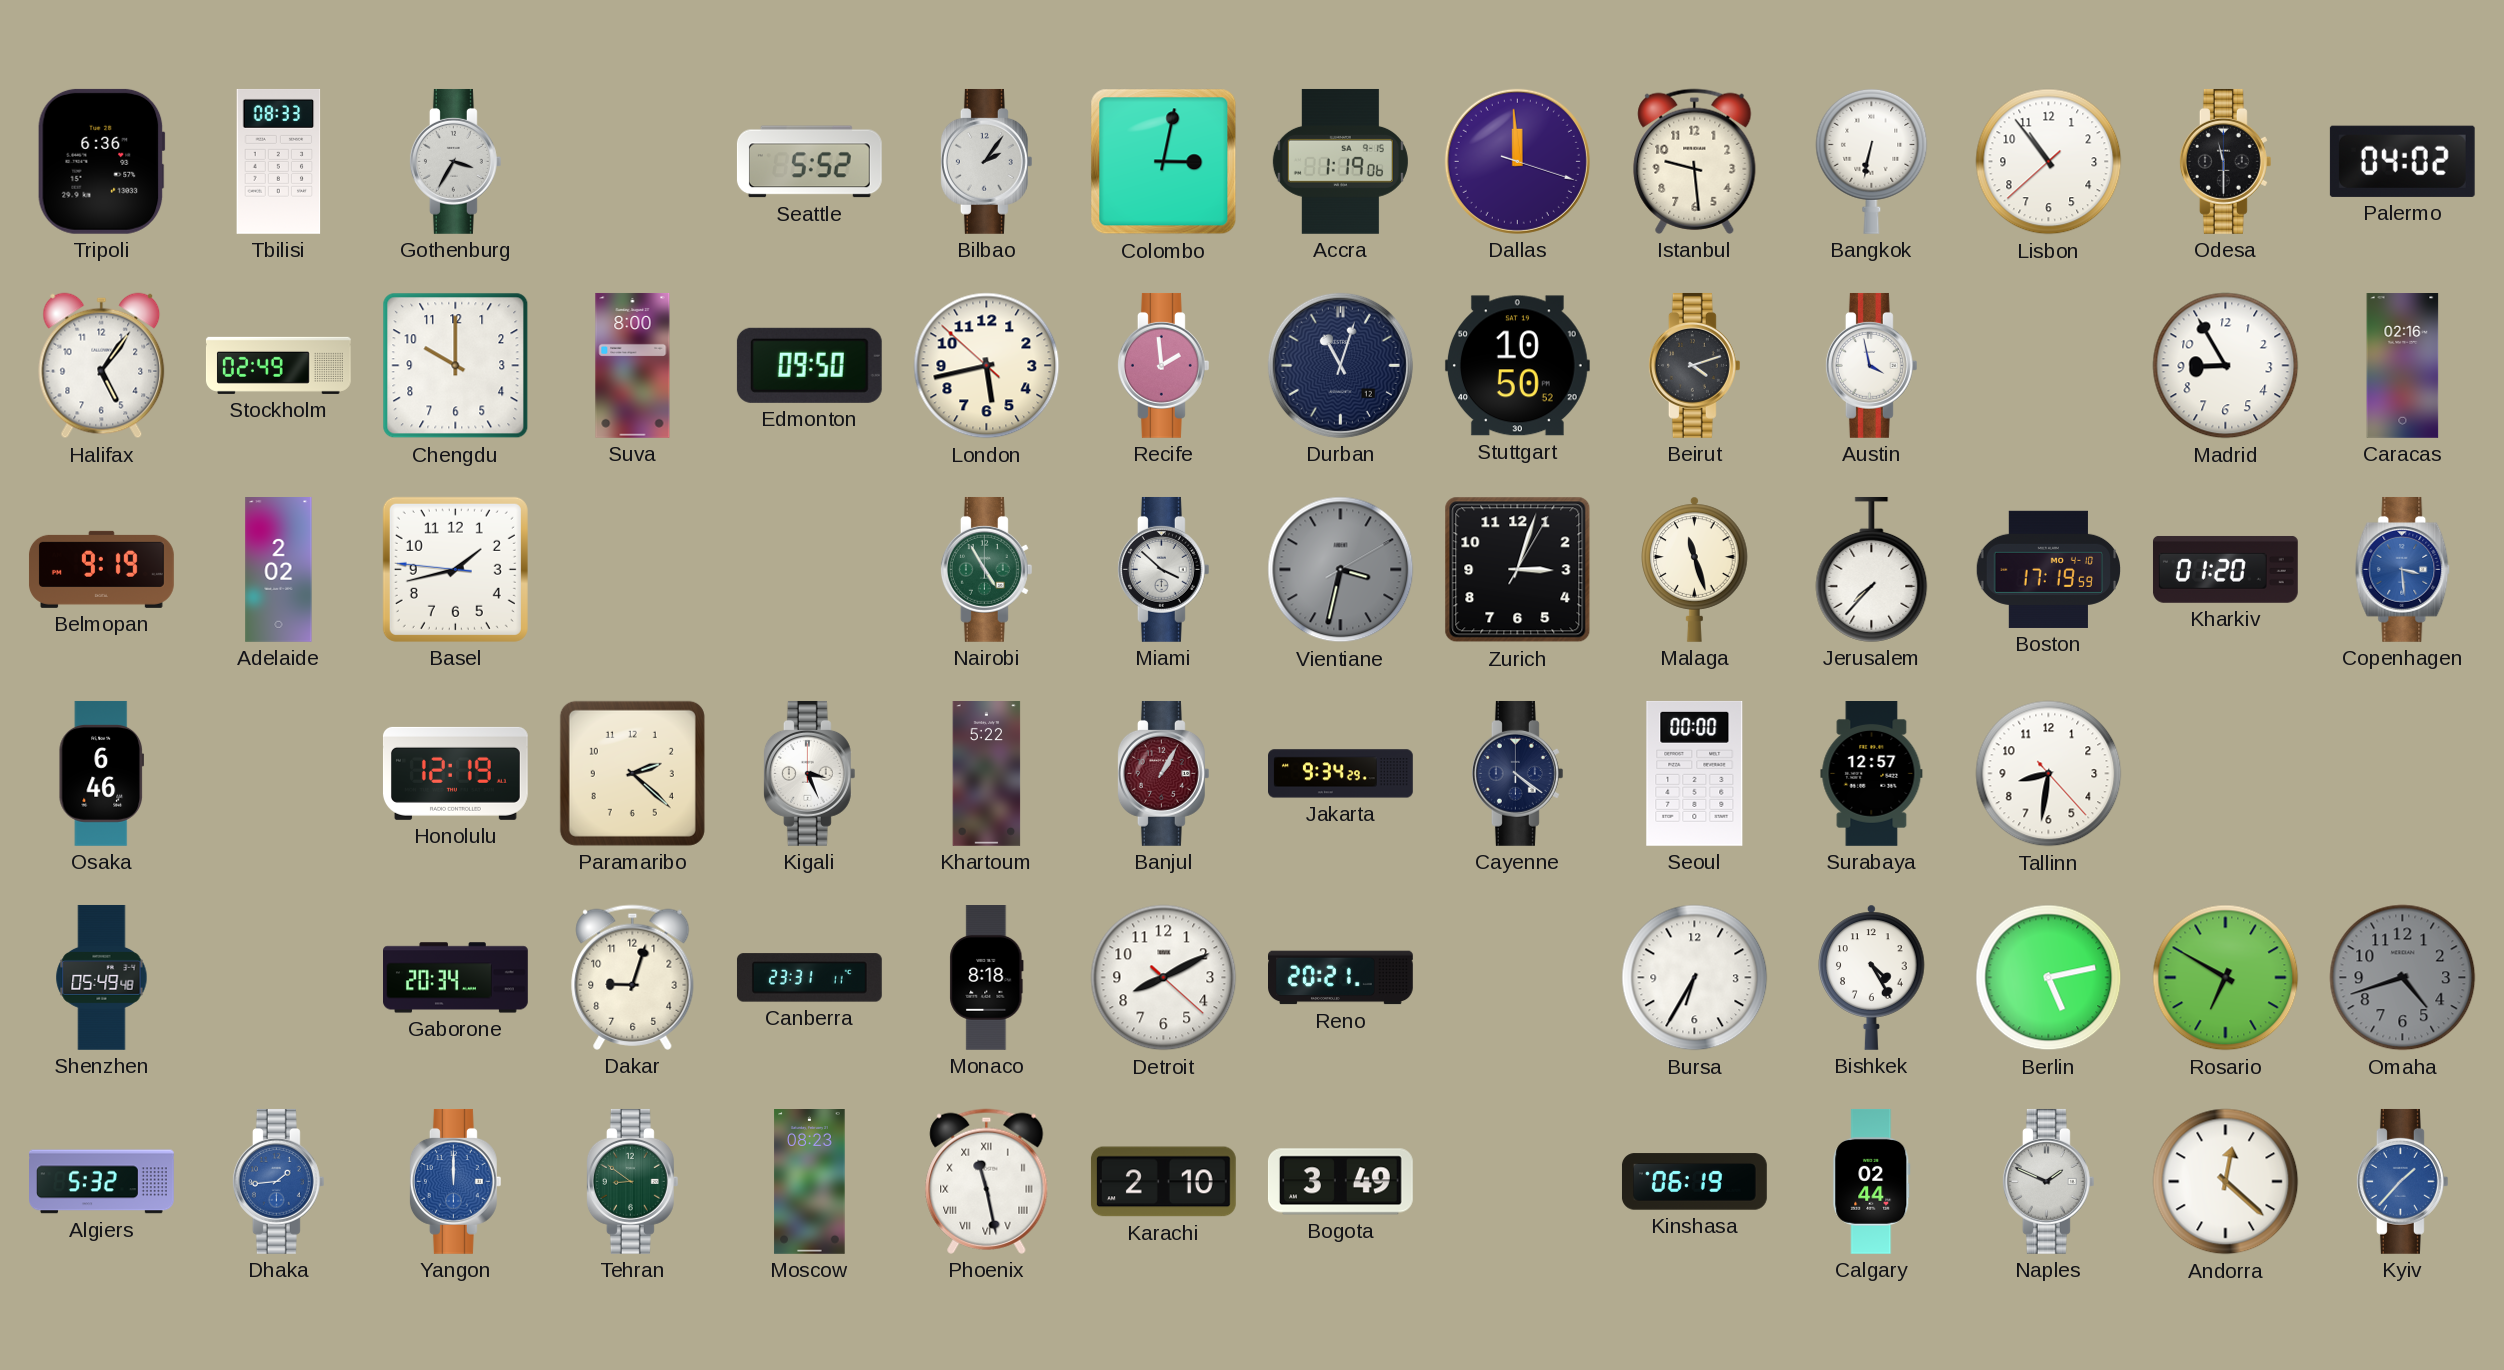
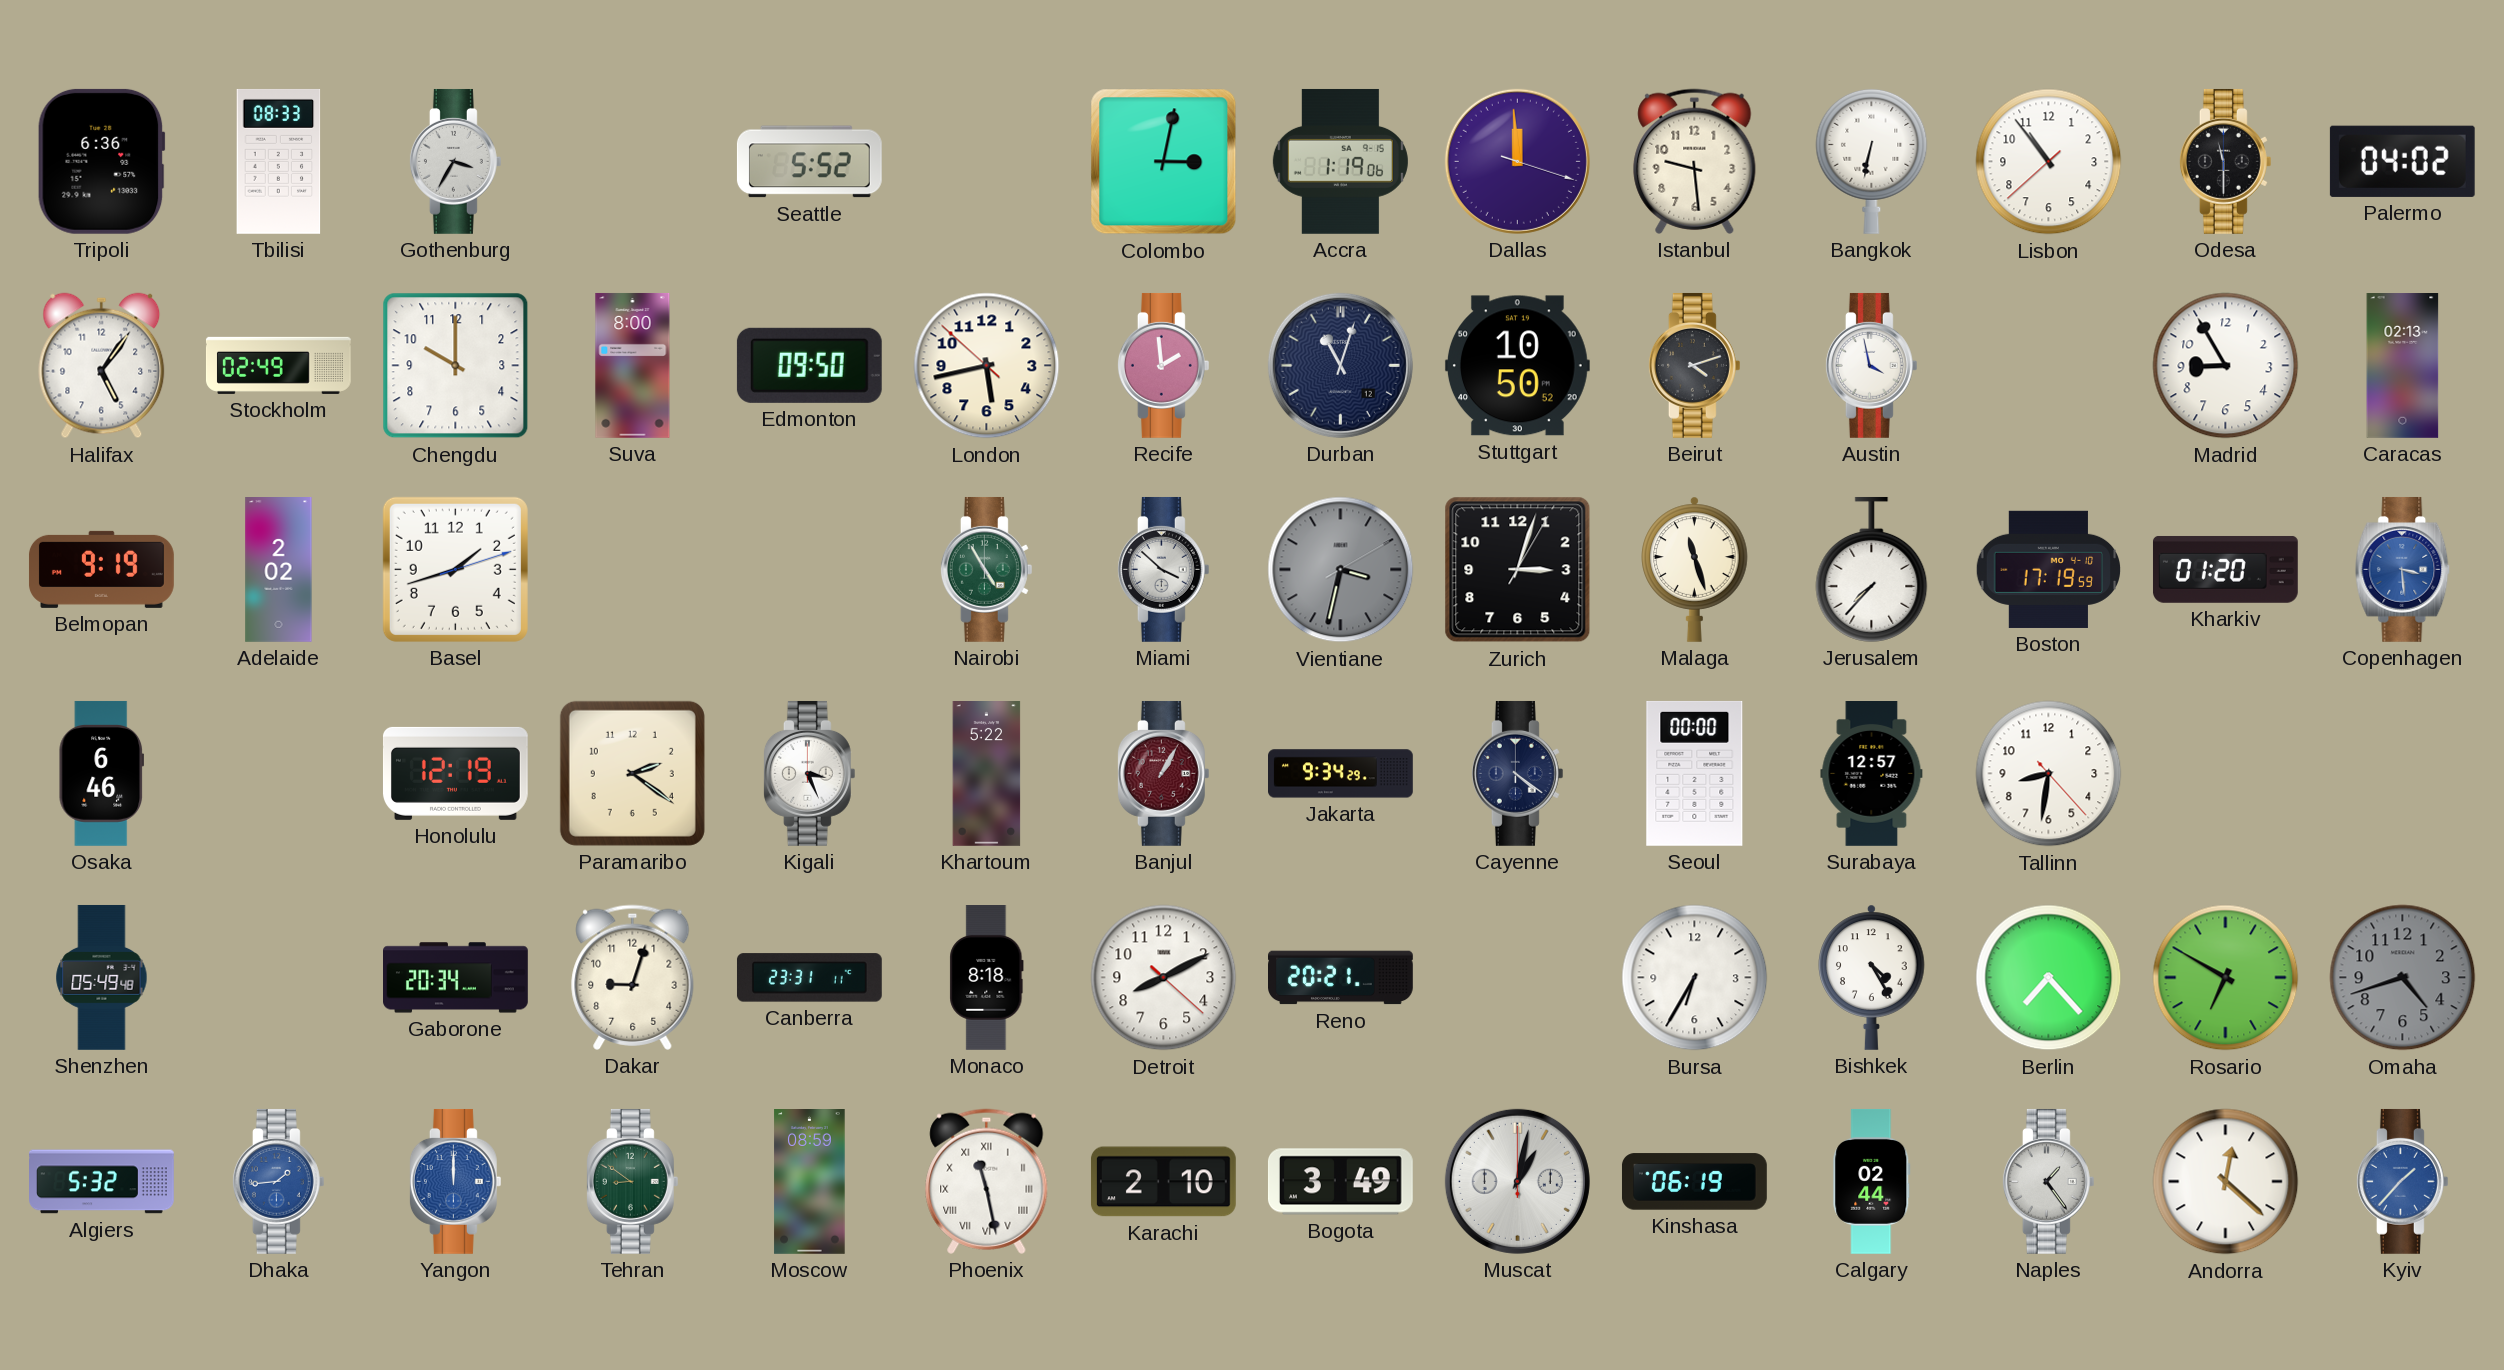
Bilbao: 2:06 -> none (986, 161)
Caracas: 02:16 -> 02:13 (2403, 366)
Basel: 1:42:46 -> 1:42:12 (455, 569)
Paramaribo: 2:22 -> 2:21 (632, 773)
Berlin: 5:13 -> 7:23 (2049, 978)
Moscow: 08:23 -> 08:59 (810, 1182)
Muscat: none -> 1:02 (1517, 1181)
Naples: 1:49 -> 1:24 (2048, 1181)
